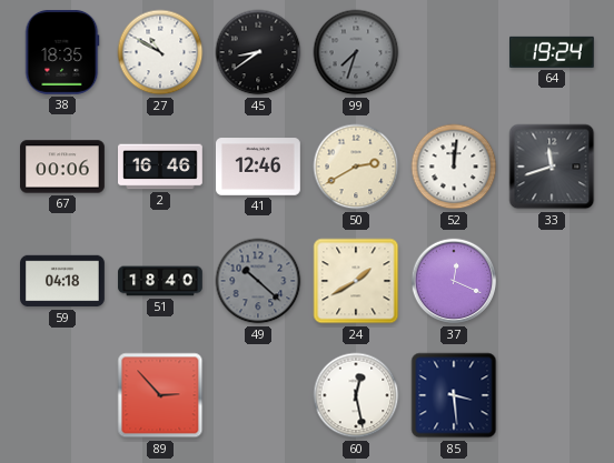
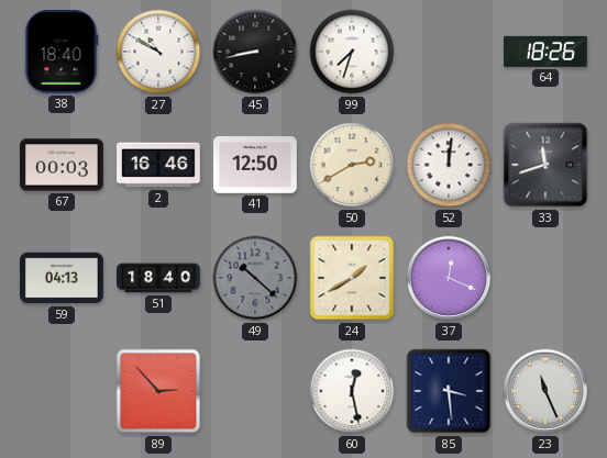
38: 18:35 -> 18:40 (62, 53)
45: 8:39 -> 8:43 (255, 52)
99 dial: grey -> white (352, 52)
64: 19:24 -> 18:26 (547, 52)
67: 00:06 -> 00:03 (63, 165)
41: 12:46 -> 12:50 (256, 165)
59: 04:18 -> 04:13 (63, 278)
23: none -> 11:26 (545, 391)
